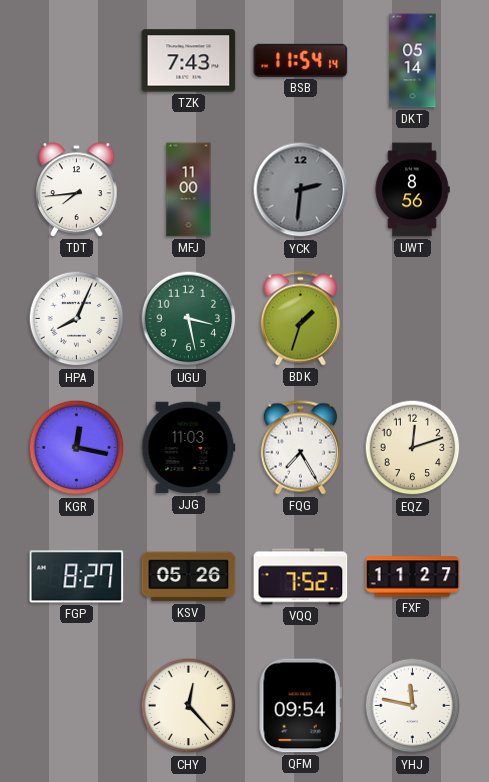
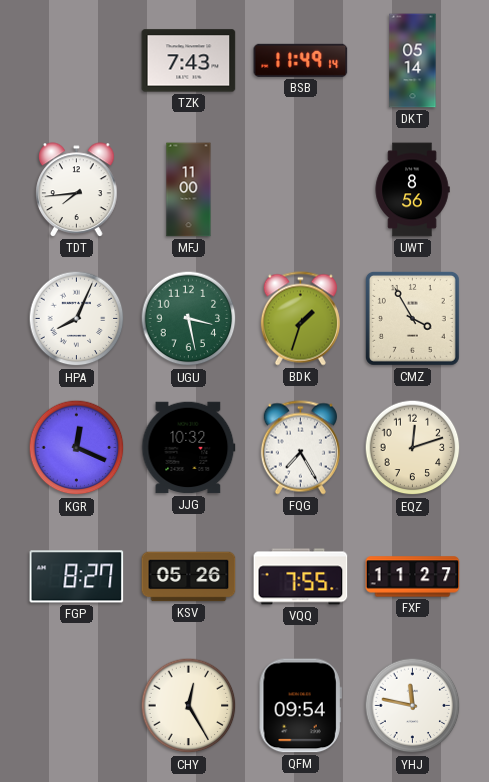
BSB: 11:54 -> 11:49 (301, 60)
YCK: 2:31 -> none (301, 190)
CMZ: none -> 3:55 (412, 318)
KGR: 12:17 -> 12:19 (77, 448)
JJG: 11:03 -> 10:32 (189, 448)
VQQ: 7:52 -> 7:55 (301, 577)
CHY: 12:23 -> 12:25 (189, 706)
